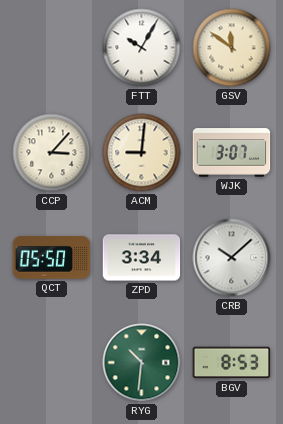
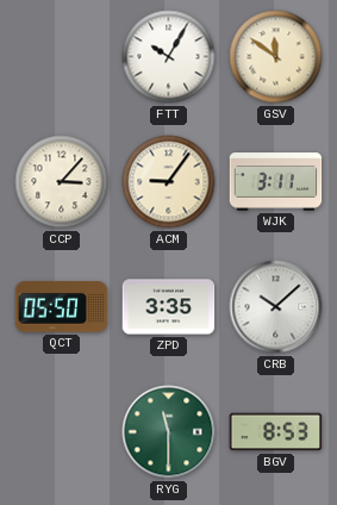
ACM: 9:01 -> 9:06 (169, 182)
WJK: 3:07 -> 3:11 (276, 182)
ZPD: 3:34 -> 3:35 (169, 307)
RYG: 10:31 -> 11:30 (169, 432)
